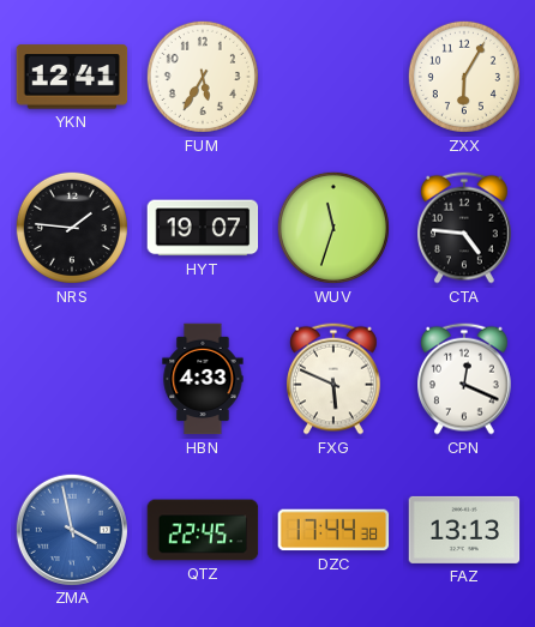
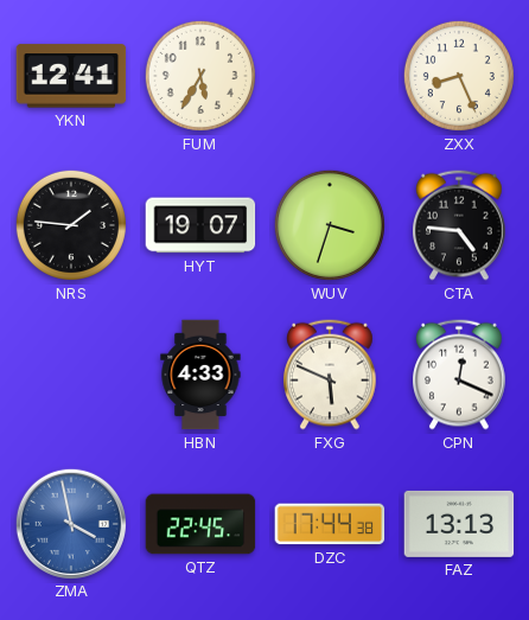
ZXX: 6:05 -> 8:26 (459, 76)
WUV: 11:33 -> 3:33 (330, 225)
